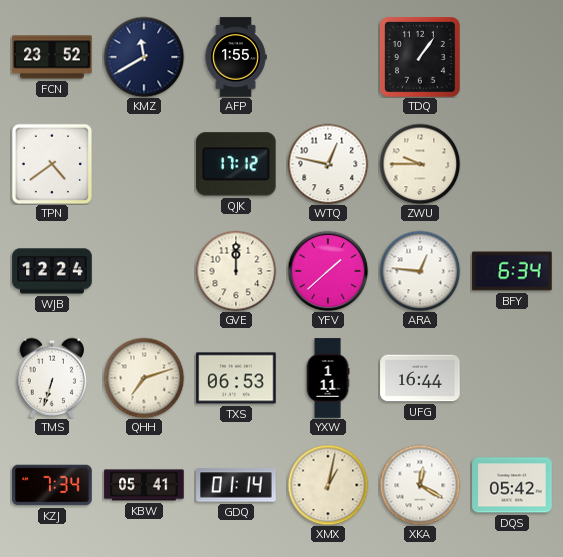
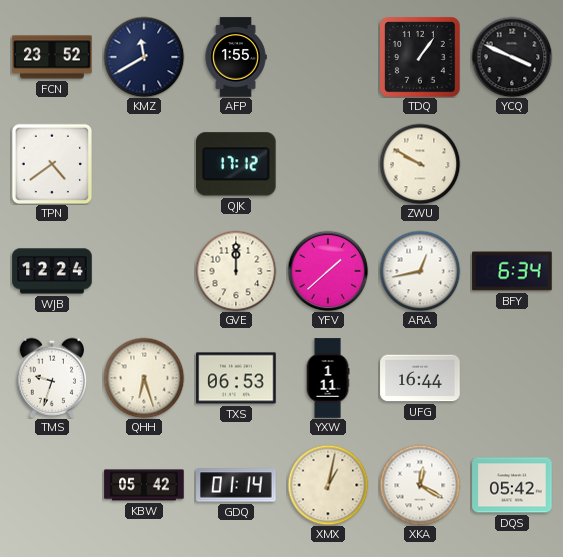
YCQ: none -> 3:49 (512, 57)
WTQ: 12:47 -> none (328, 164)
ZWU: 9:45 -> 9:50 (420, 164)
ARA: 12:46 -> 12:43 (420, 271)
TMS: 6:33 -> 9:33 (51, 378)
QHH: 7:12 -> 6:27 (144, 378)
KZJ: 7:34 -> none (52, 485)
KBW: 05:41 -> 05:42 (144, 485)
